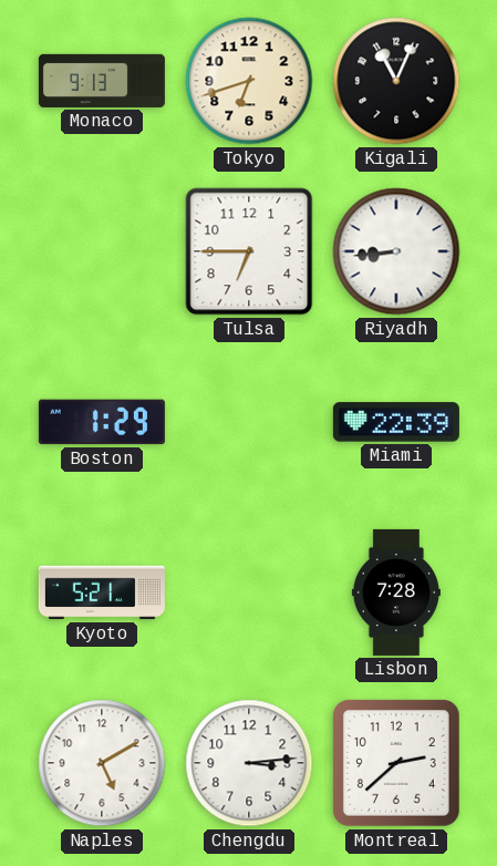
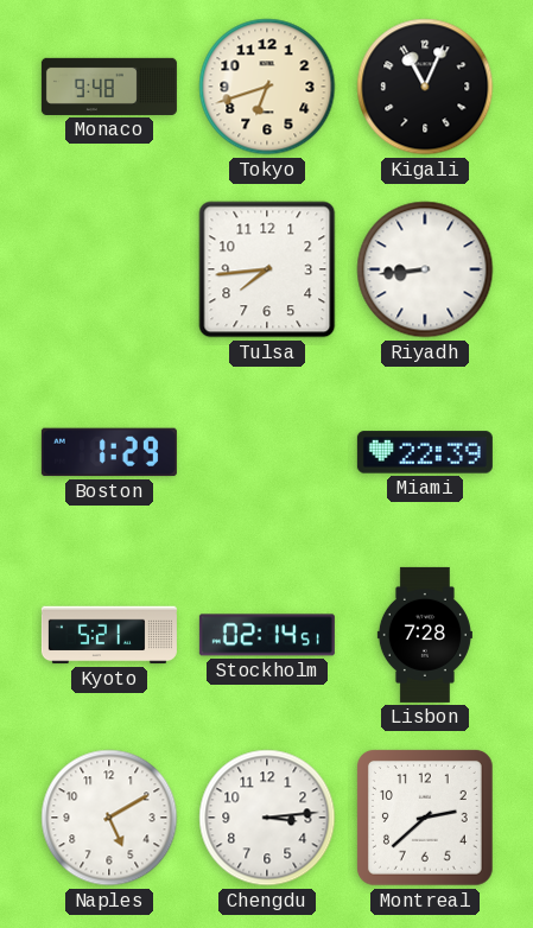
Monaco: 9:13 -> 9:48 (109, 87)
Tulsa: 6:45 -> 7:44 (267, 269)
Stockholm: none -> 02:14 (267, 635)
